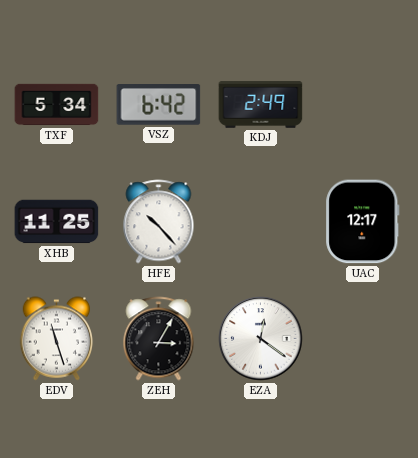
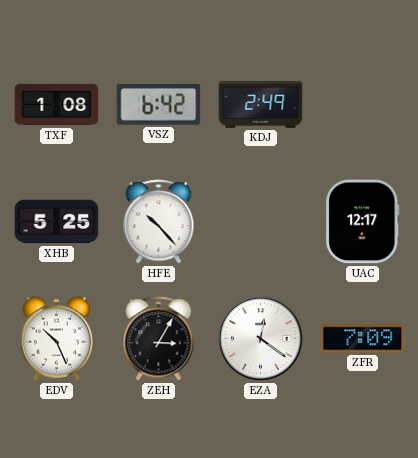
TXF: 5:34 -> 1:08 (57, 105)
XHB: 11:25 -> 5:25 (57, 222)
EDV: 11:27 -> 10:26 (57, 339)
ZFR: none -> 7:09 (363, 339)
